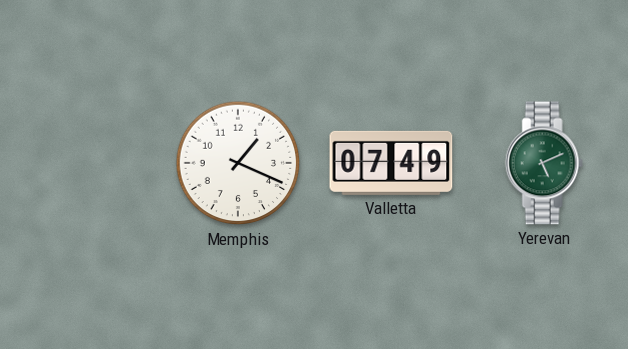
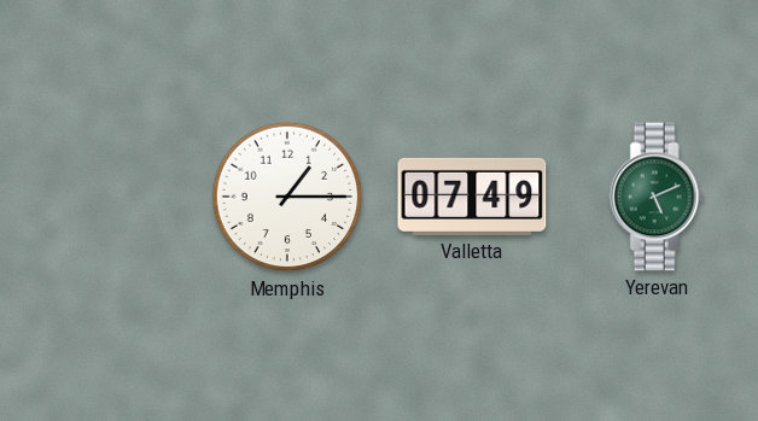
Memphis: 1:19 -> 1:15 (287, 197)
